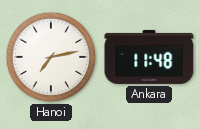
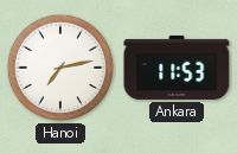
Ankara: 11:48 -> 11:53 (177, 68)
